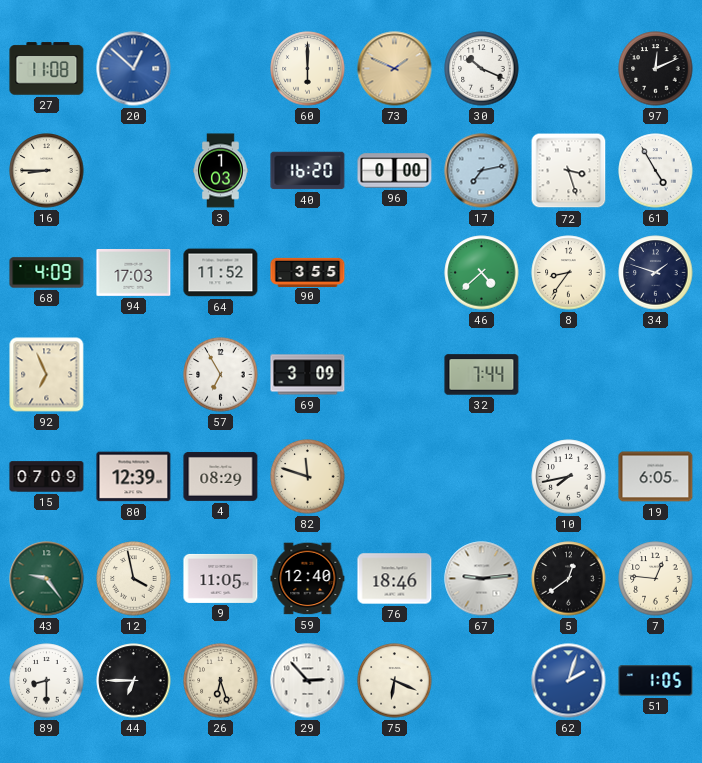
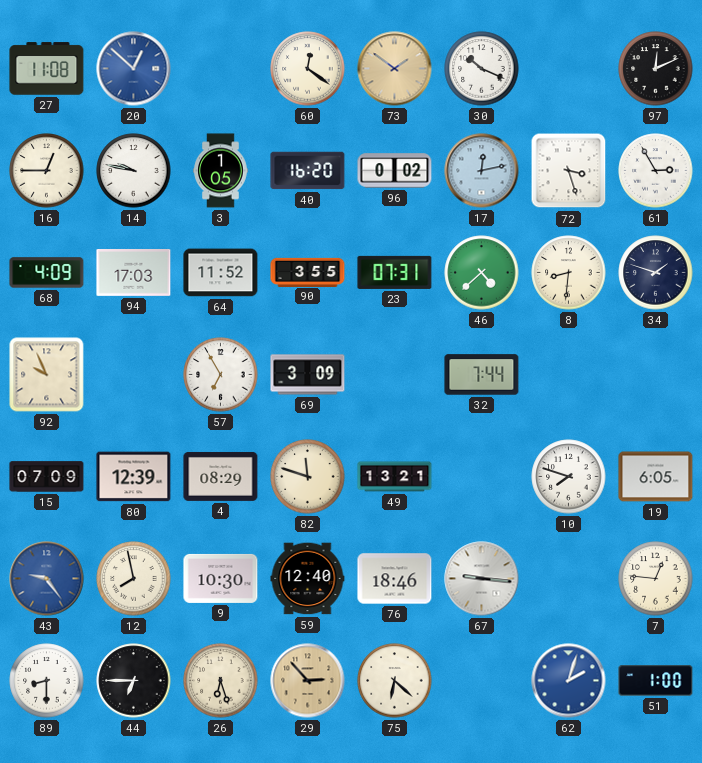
60: 6:00 -> 12:21 (308, 69)
73: 1:49 -> 1:51 (395, 69)
16: 8:45 -> 12:45 (47, 171)
14: none -> 9:47 (134, 171)
3: 1:03 -> 1:05 (221, 171)
96: 0:00 -> 0:02 (395, 171)
17: 7:13 -> 12:13 (482, 171)
61: 4:55 -> 2:55 (656, 171)
23: none -> 07:31 (395, 272)
8: 8:36 -> 8:31 (569, 273)
92: 6:56 -> 9:56 (47, 375)
49: none -> 13:21 (395, 477)
10: 7:43 -> 7:48 (569, 477)
43 dial: green -> blue (47, 579)
12: 3:58 -> 7:58 (134, 579)
9: 11:05 -> 10:30 (221, 578)
67: 9:14 -> 9:16 (482, 579)
5: 12:39 -> none (569, 579)
29 dial: white -> champagne (308, 681)
75: 6:19 -> 6:22 (395, 681)
51: 1:05 -> 1:00 (656, 681)
